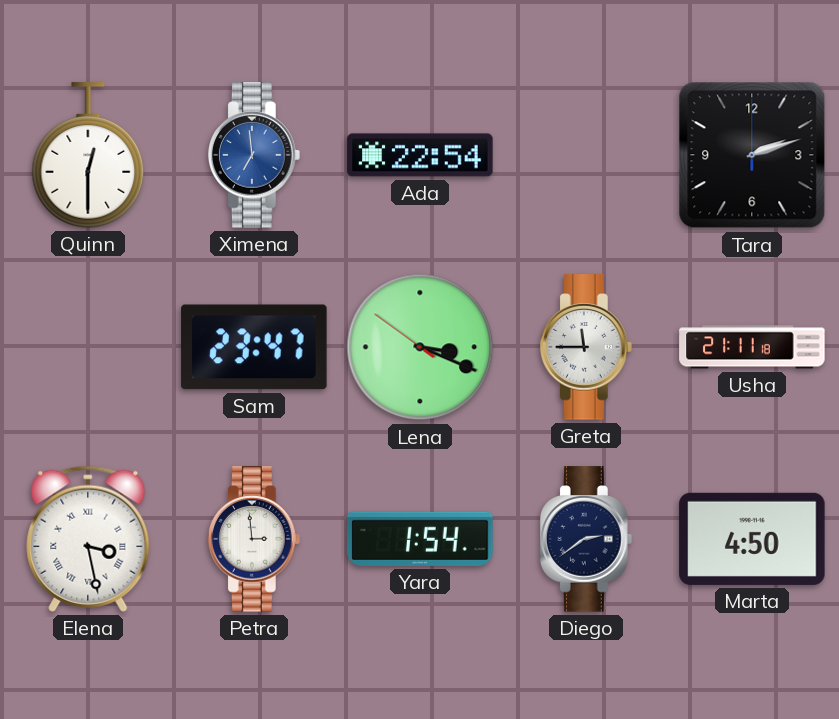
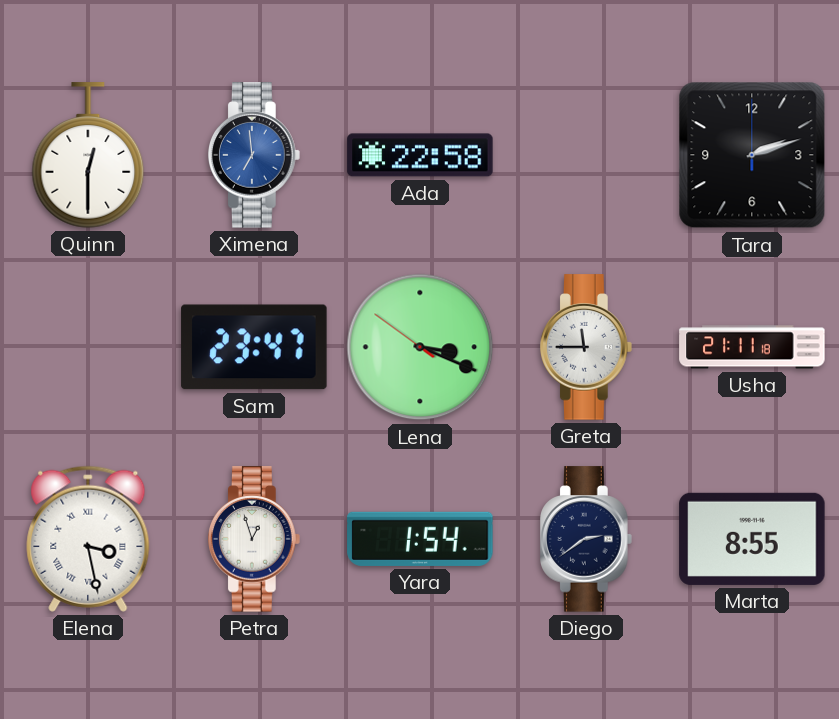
Ada: 22:54 -> 22:58 (420, 155)
Petra: 2:59 -> 12:57 (254, 539)
Marta: 4:50 -> 8:55 (752, 539)
